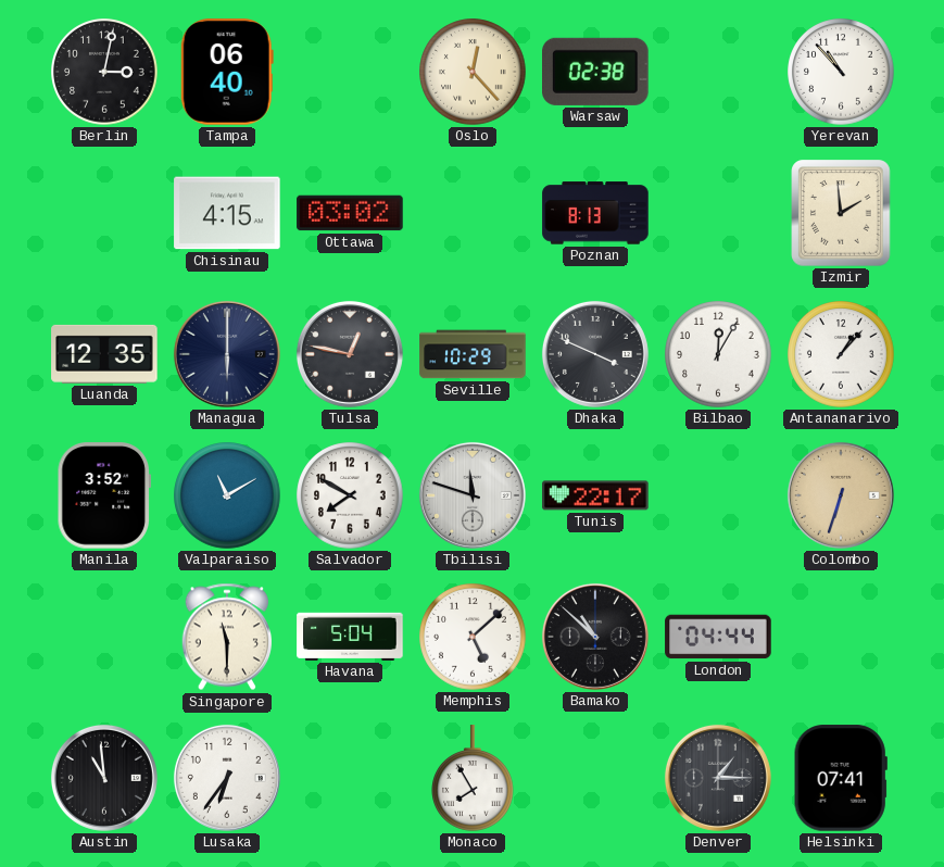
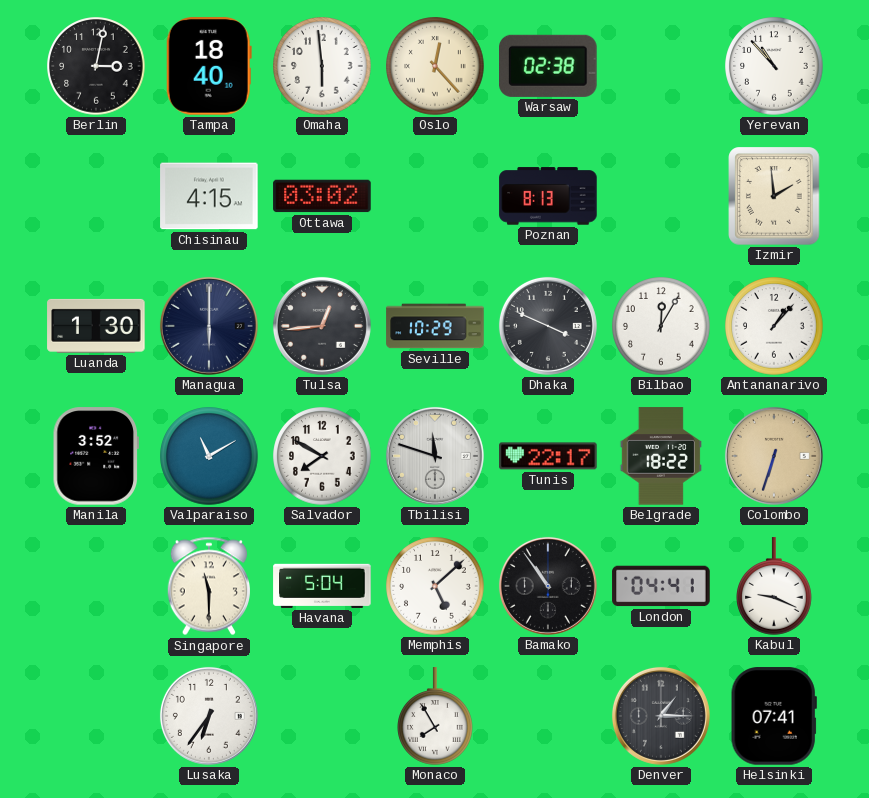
Tampa: 06:40 -> 18:40 (209, 66)
Omaha: none -> 5:59 (322, 66)
Luanda: 12:35 -> 1:30 (96, 326)
Tulsa: 12:47 -> 12:44 (322, 326)
Belgrade: none -> 18:22 (661, 456)
Bamako: 10:52 -> 10:54 (548, 586)
London: 04:44 -> 04:41 (661, 586)
Kabul: none -> 9:19 (775, 586)
Austin: 10:59 -> none (104, 778)
